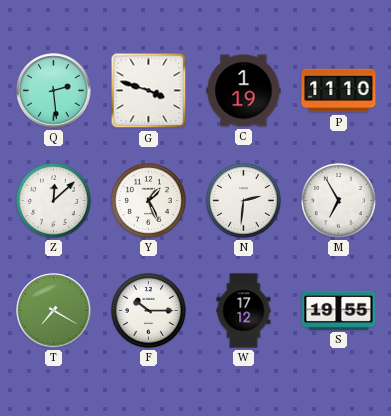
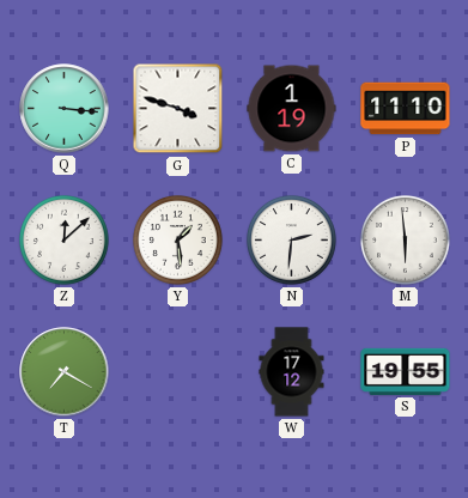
Q: 2:29 -> 3:16 (65, 109)
Y: 1:26 -> 1:29 (177, 239)
M: 6:55 -> 5:59 (405, 239)
F: 10:15 -> none (148, 310)
